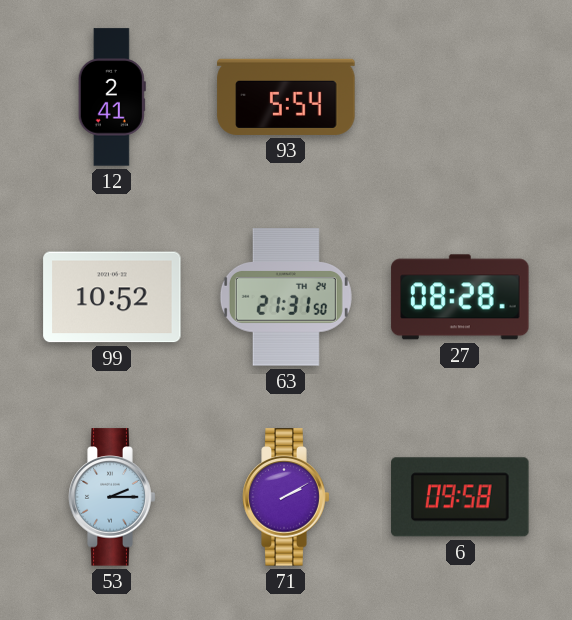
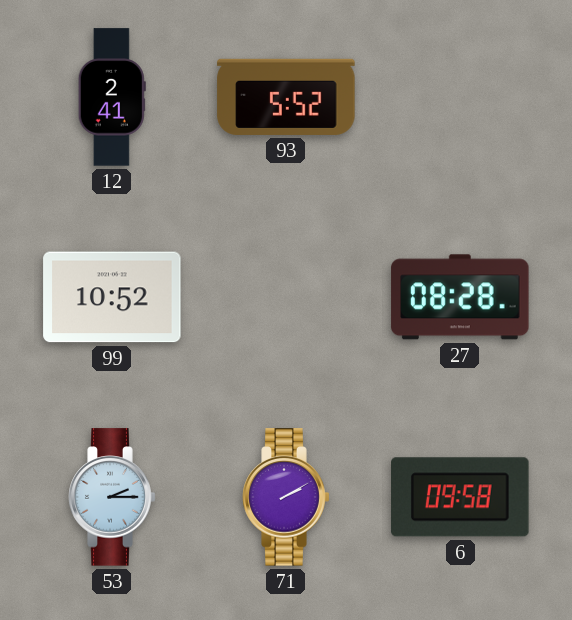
93: 5:54 -> 5:52 (286, 97)
63: 21:31 -> none (286, 297)
